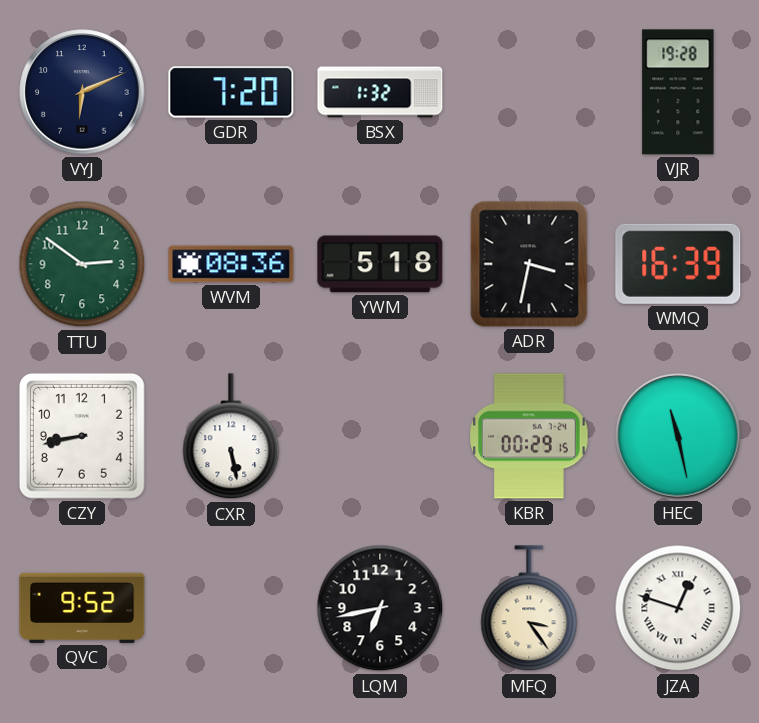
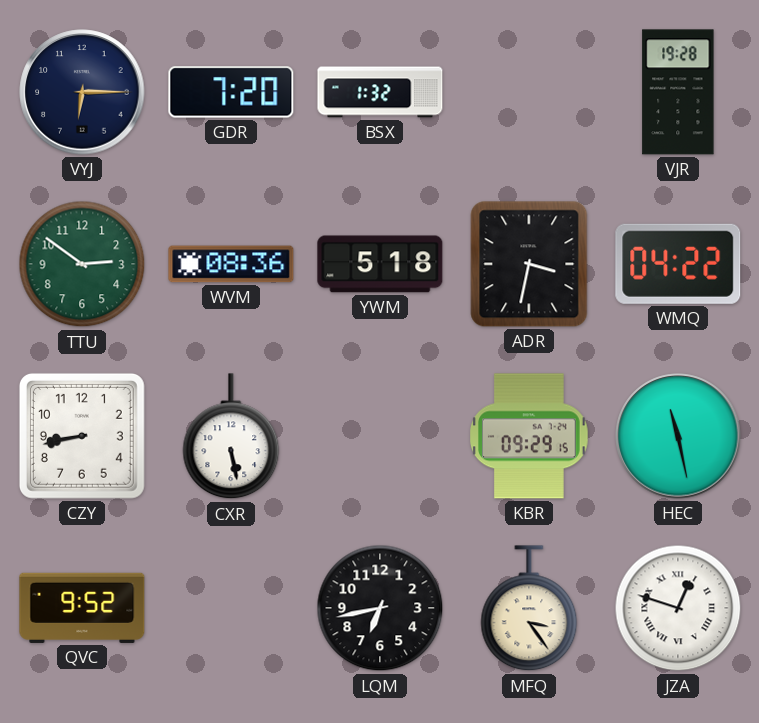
VYJ: 6:11 -> 6:15 (82, 92)
WMQ: 16:39 -> 04:22 (678, 264)
KBR: 00:29 -> 09:29 (529, 436)
